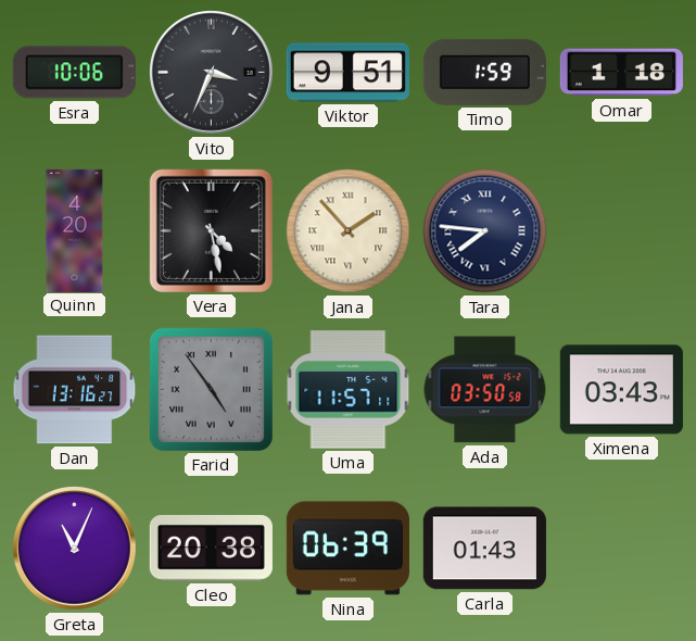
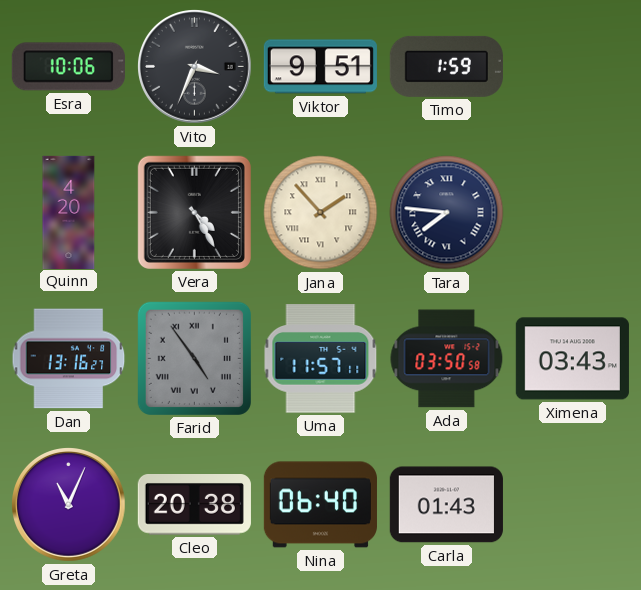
Omar: 1:18 -> none (621, 73)
Vera: 4:28 -> 4:25 (194, 212)
Nina: 06:39 -> 06:40 (320, 505)
